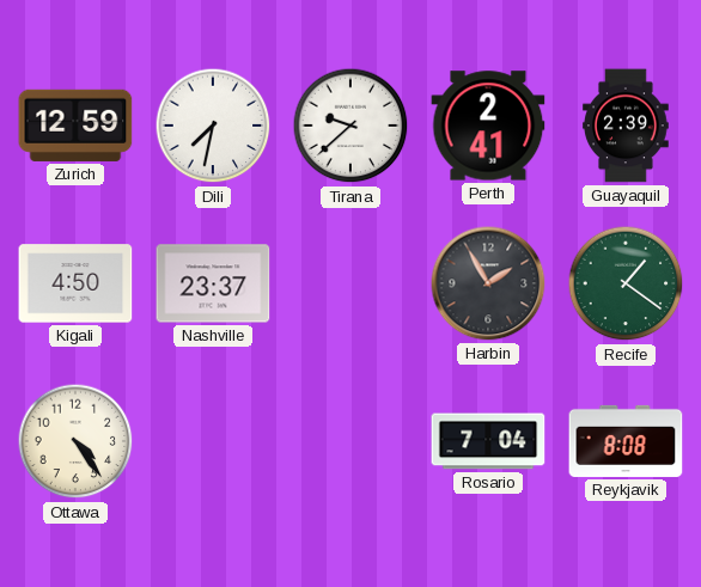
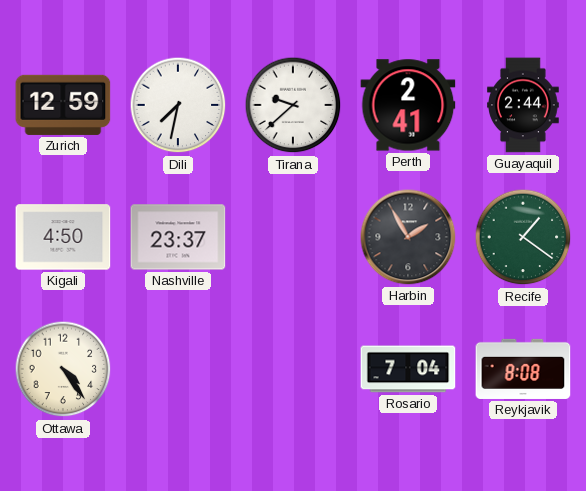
Guayaquil: 2:39 -> 2:44 (524, 105)
